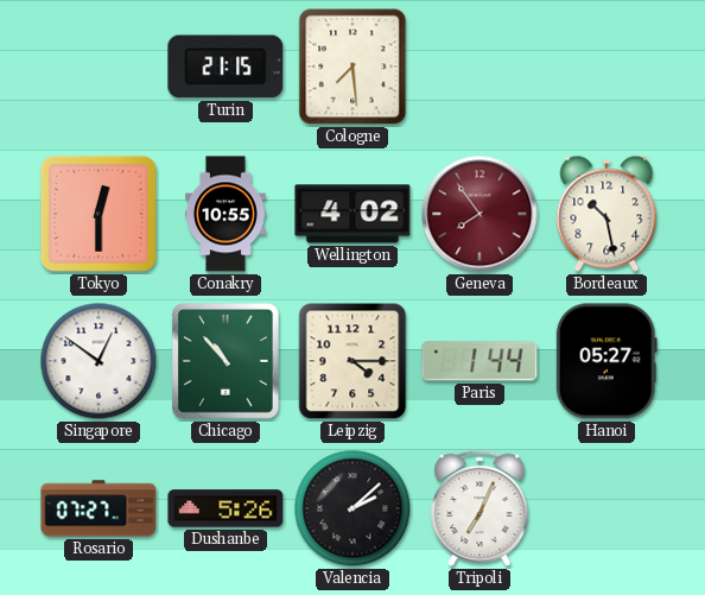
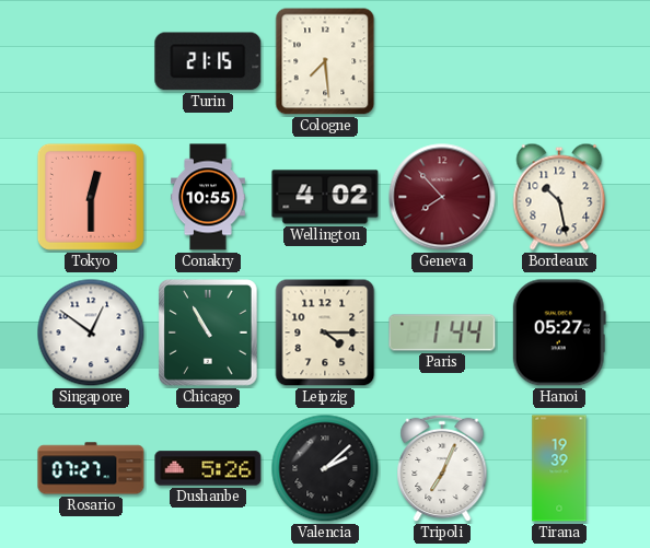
Geneva: 7:54 -> 7:53 (442, 197)
Chicago: 10:53 -> 10:55 (208, 333)
Tirana: none -> 19:39 (559, 468)
